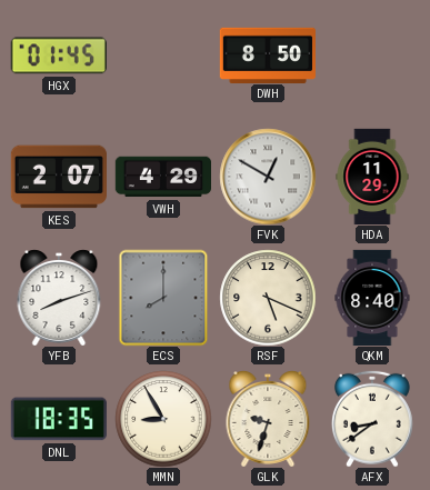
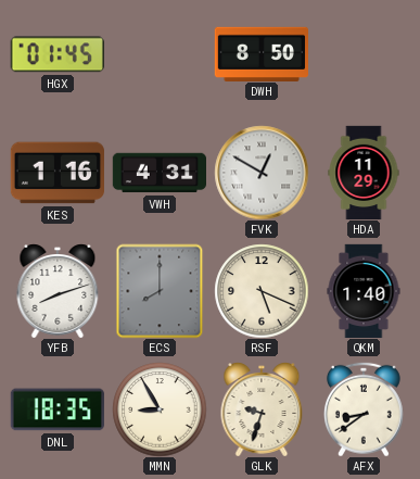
KES: 2:07 -> 1:16 (56, 173)
VWH: 4:29 -> 4:31 (158, 173)
QKM: 8:40 -> 1:40 (364, 291)
